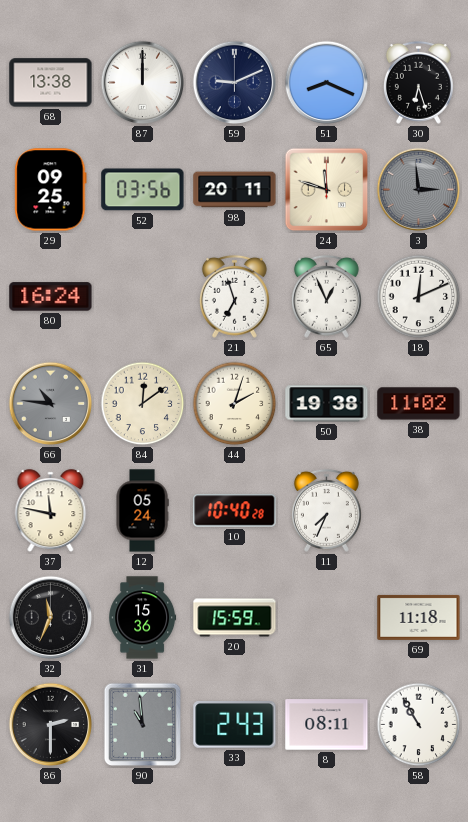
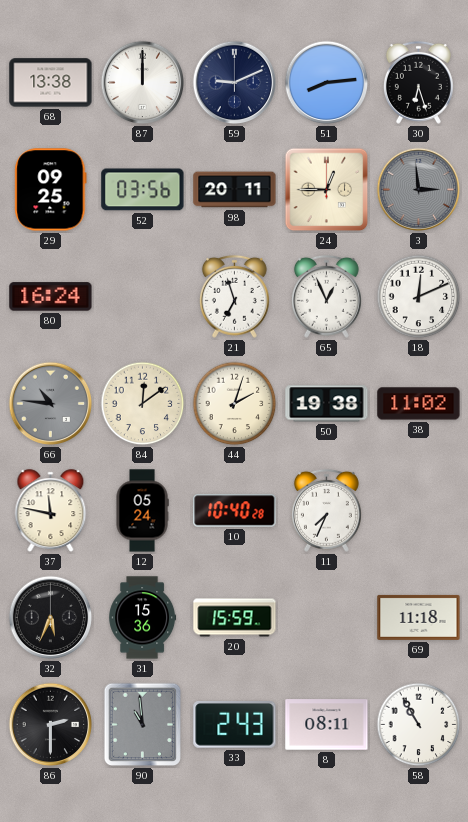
51: 8:19 -> 8:14 (327, 83)
24: 11:48 -> 12:45 (327, 190)
32: 11:34 -> 5:34 (51, 618)
